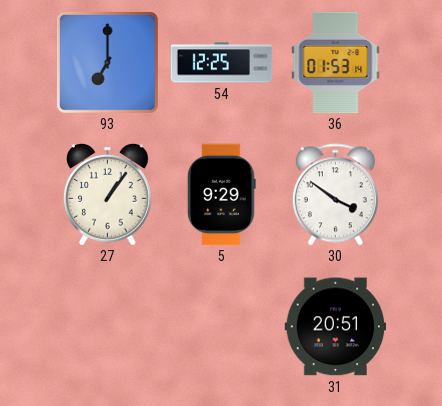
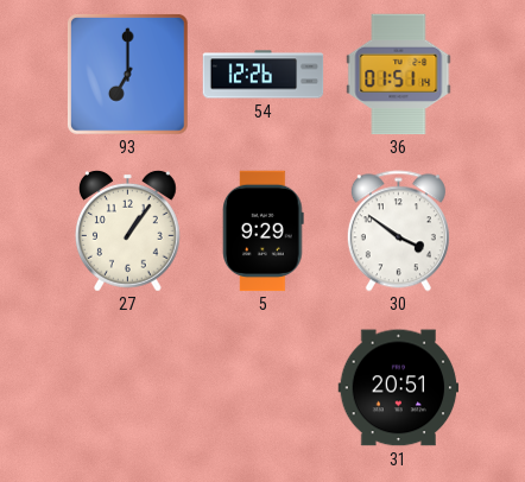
54: 12:25 -> 12:26 (264, 75)
36: 01:53 -> 01:51 (399, 75)
